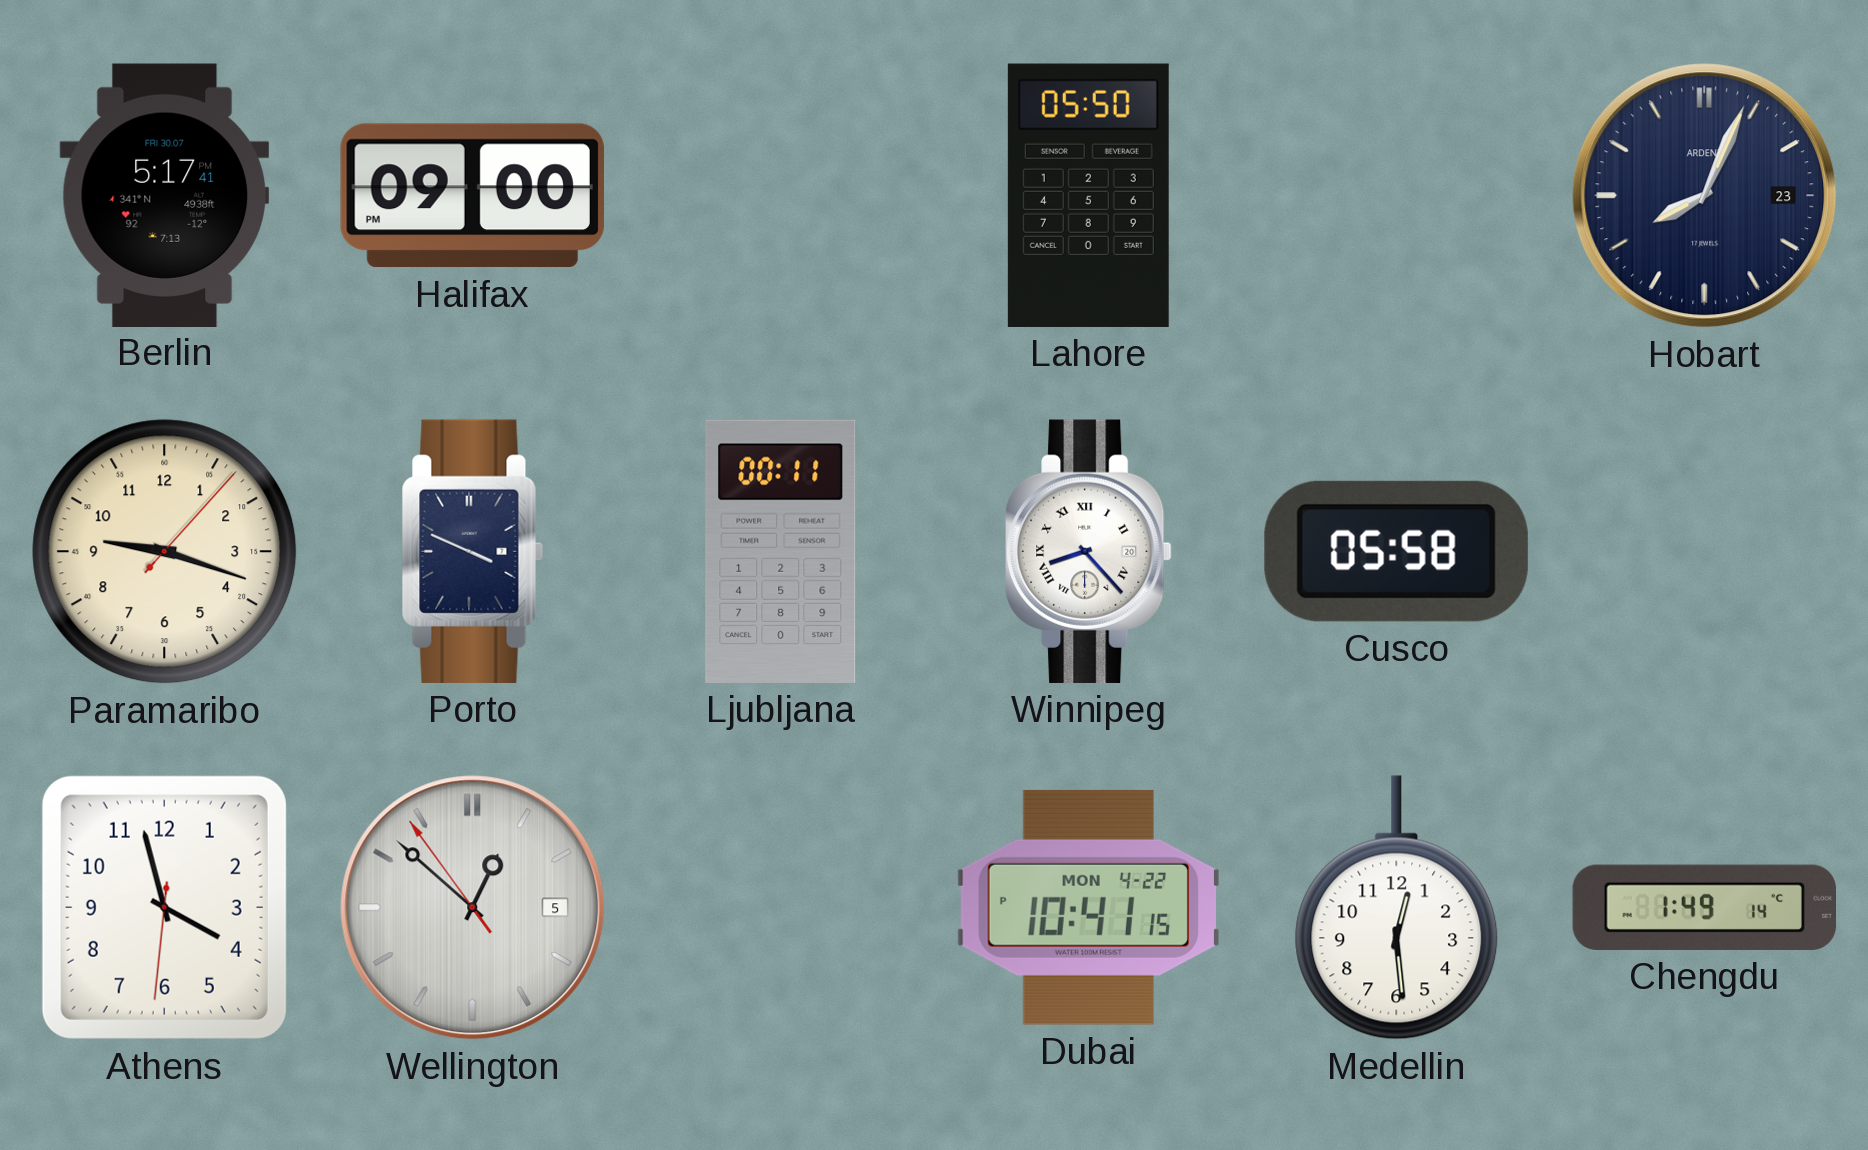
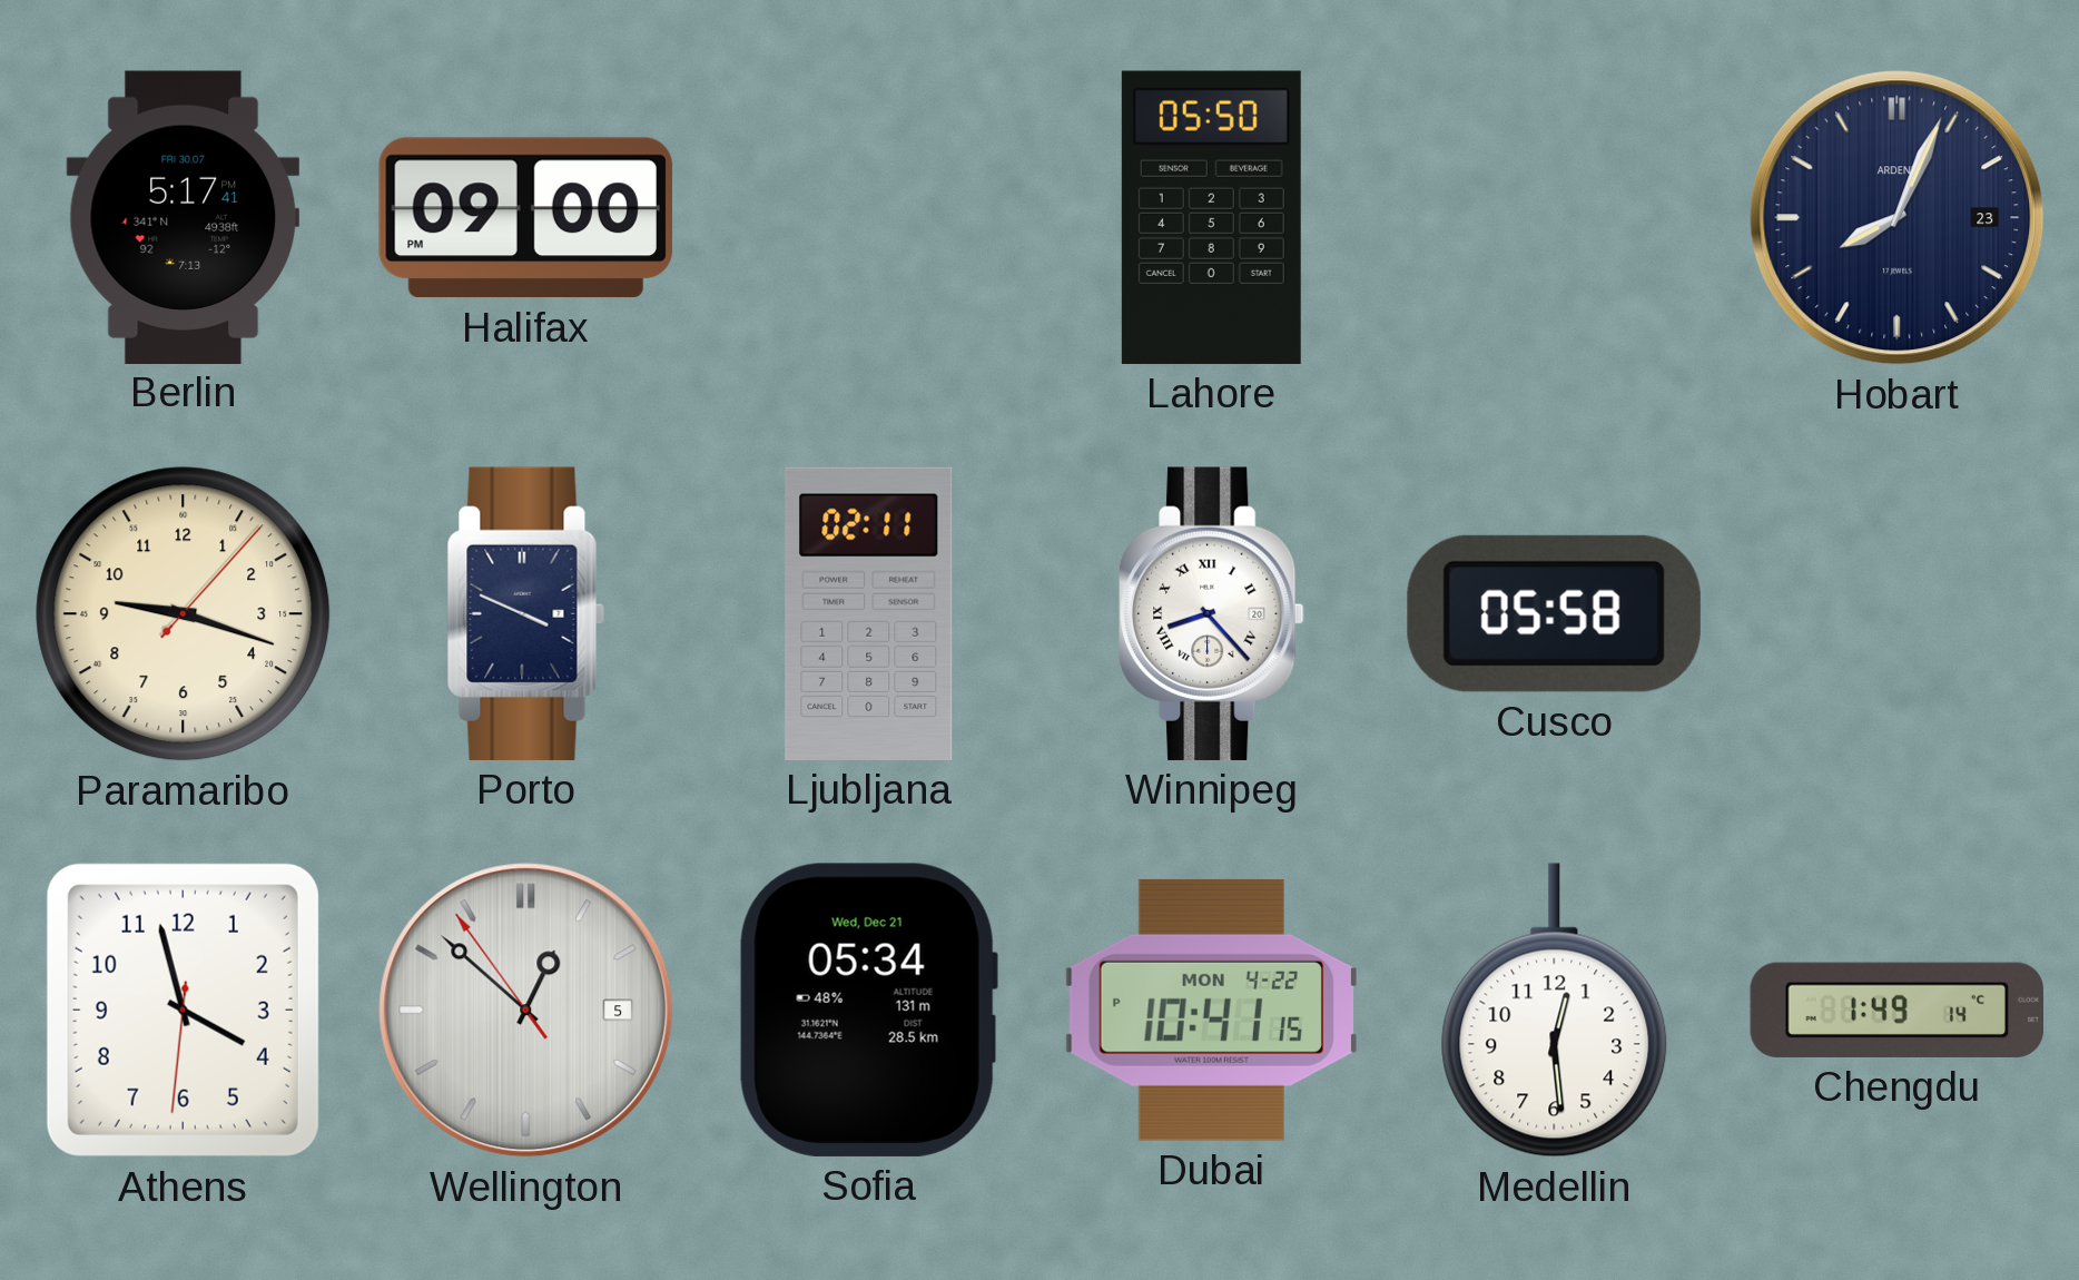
Ljubljana: 00:11 -> 02:11 (869, 613)
Sofia: none -> 05:34 (868, 1010)
